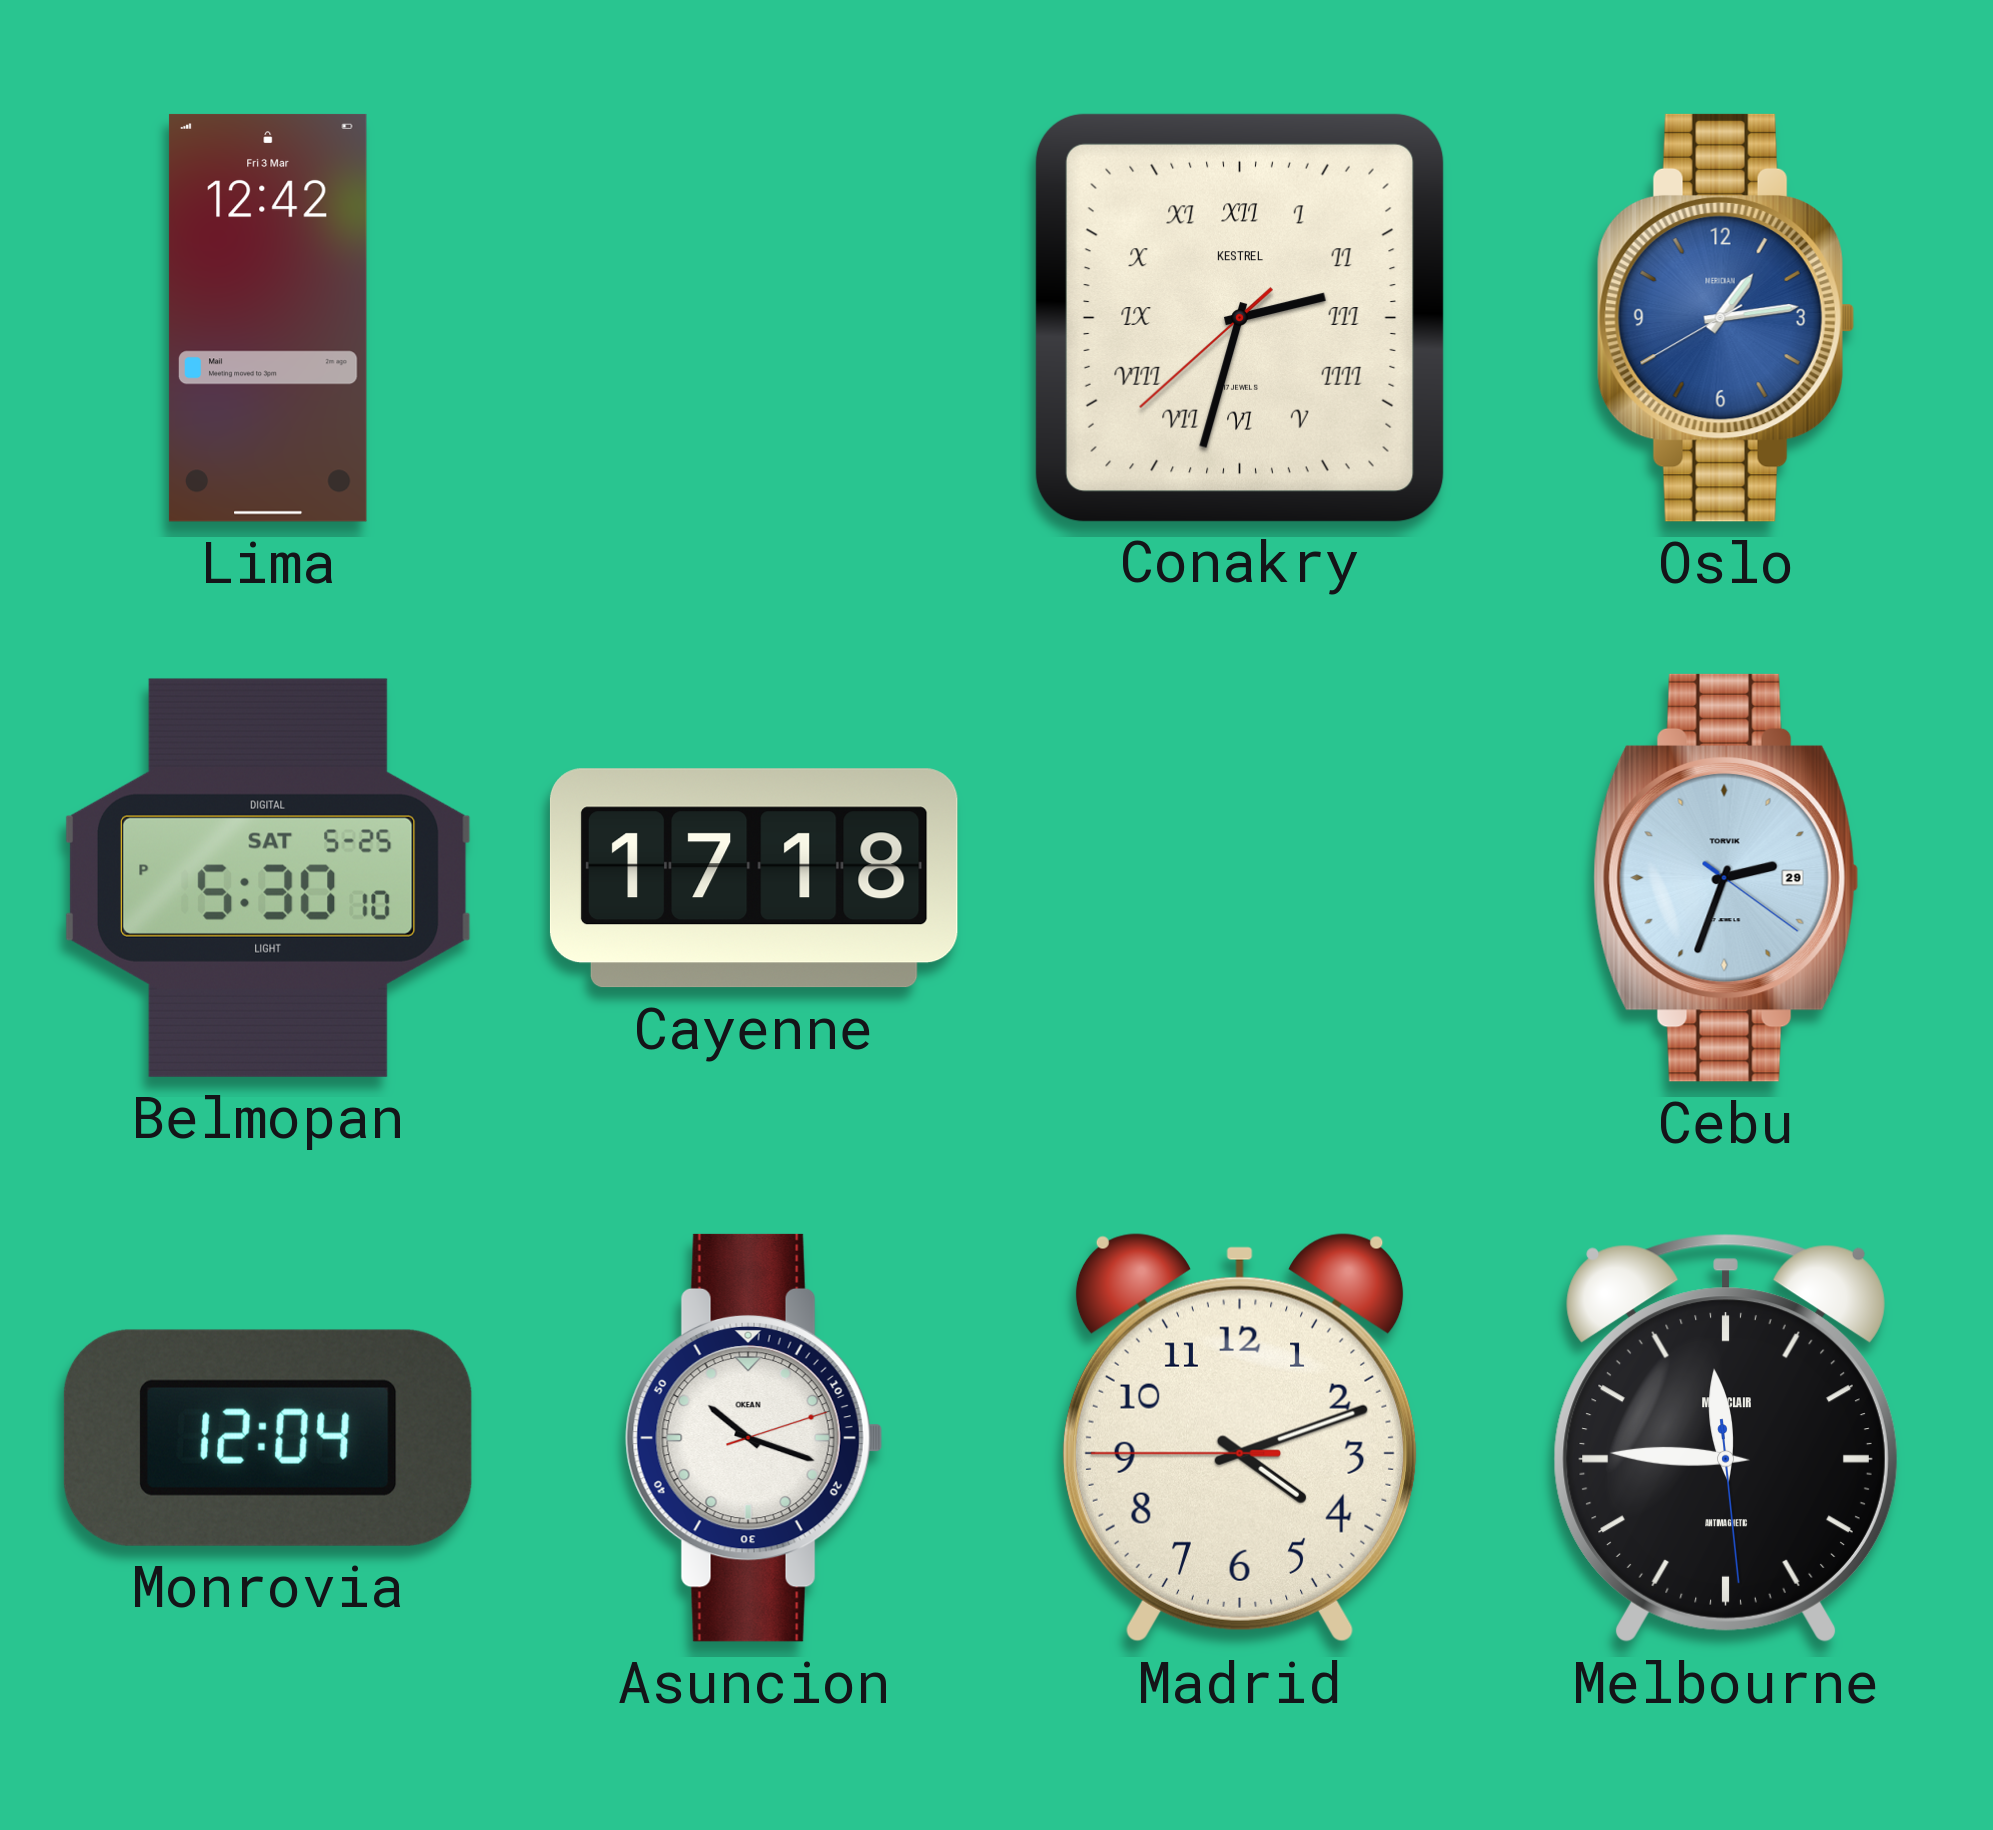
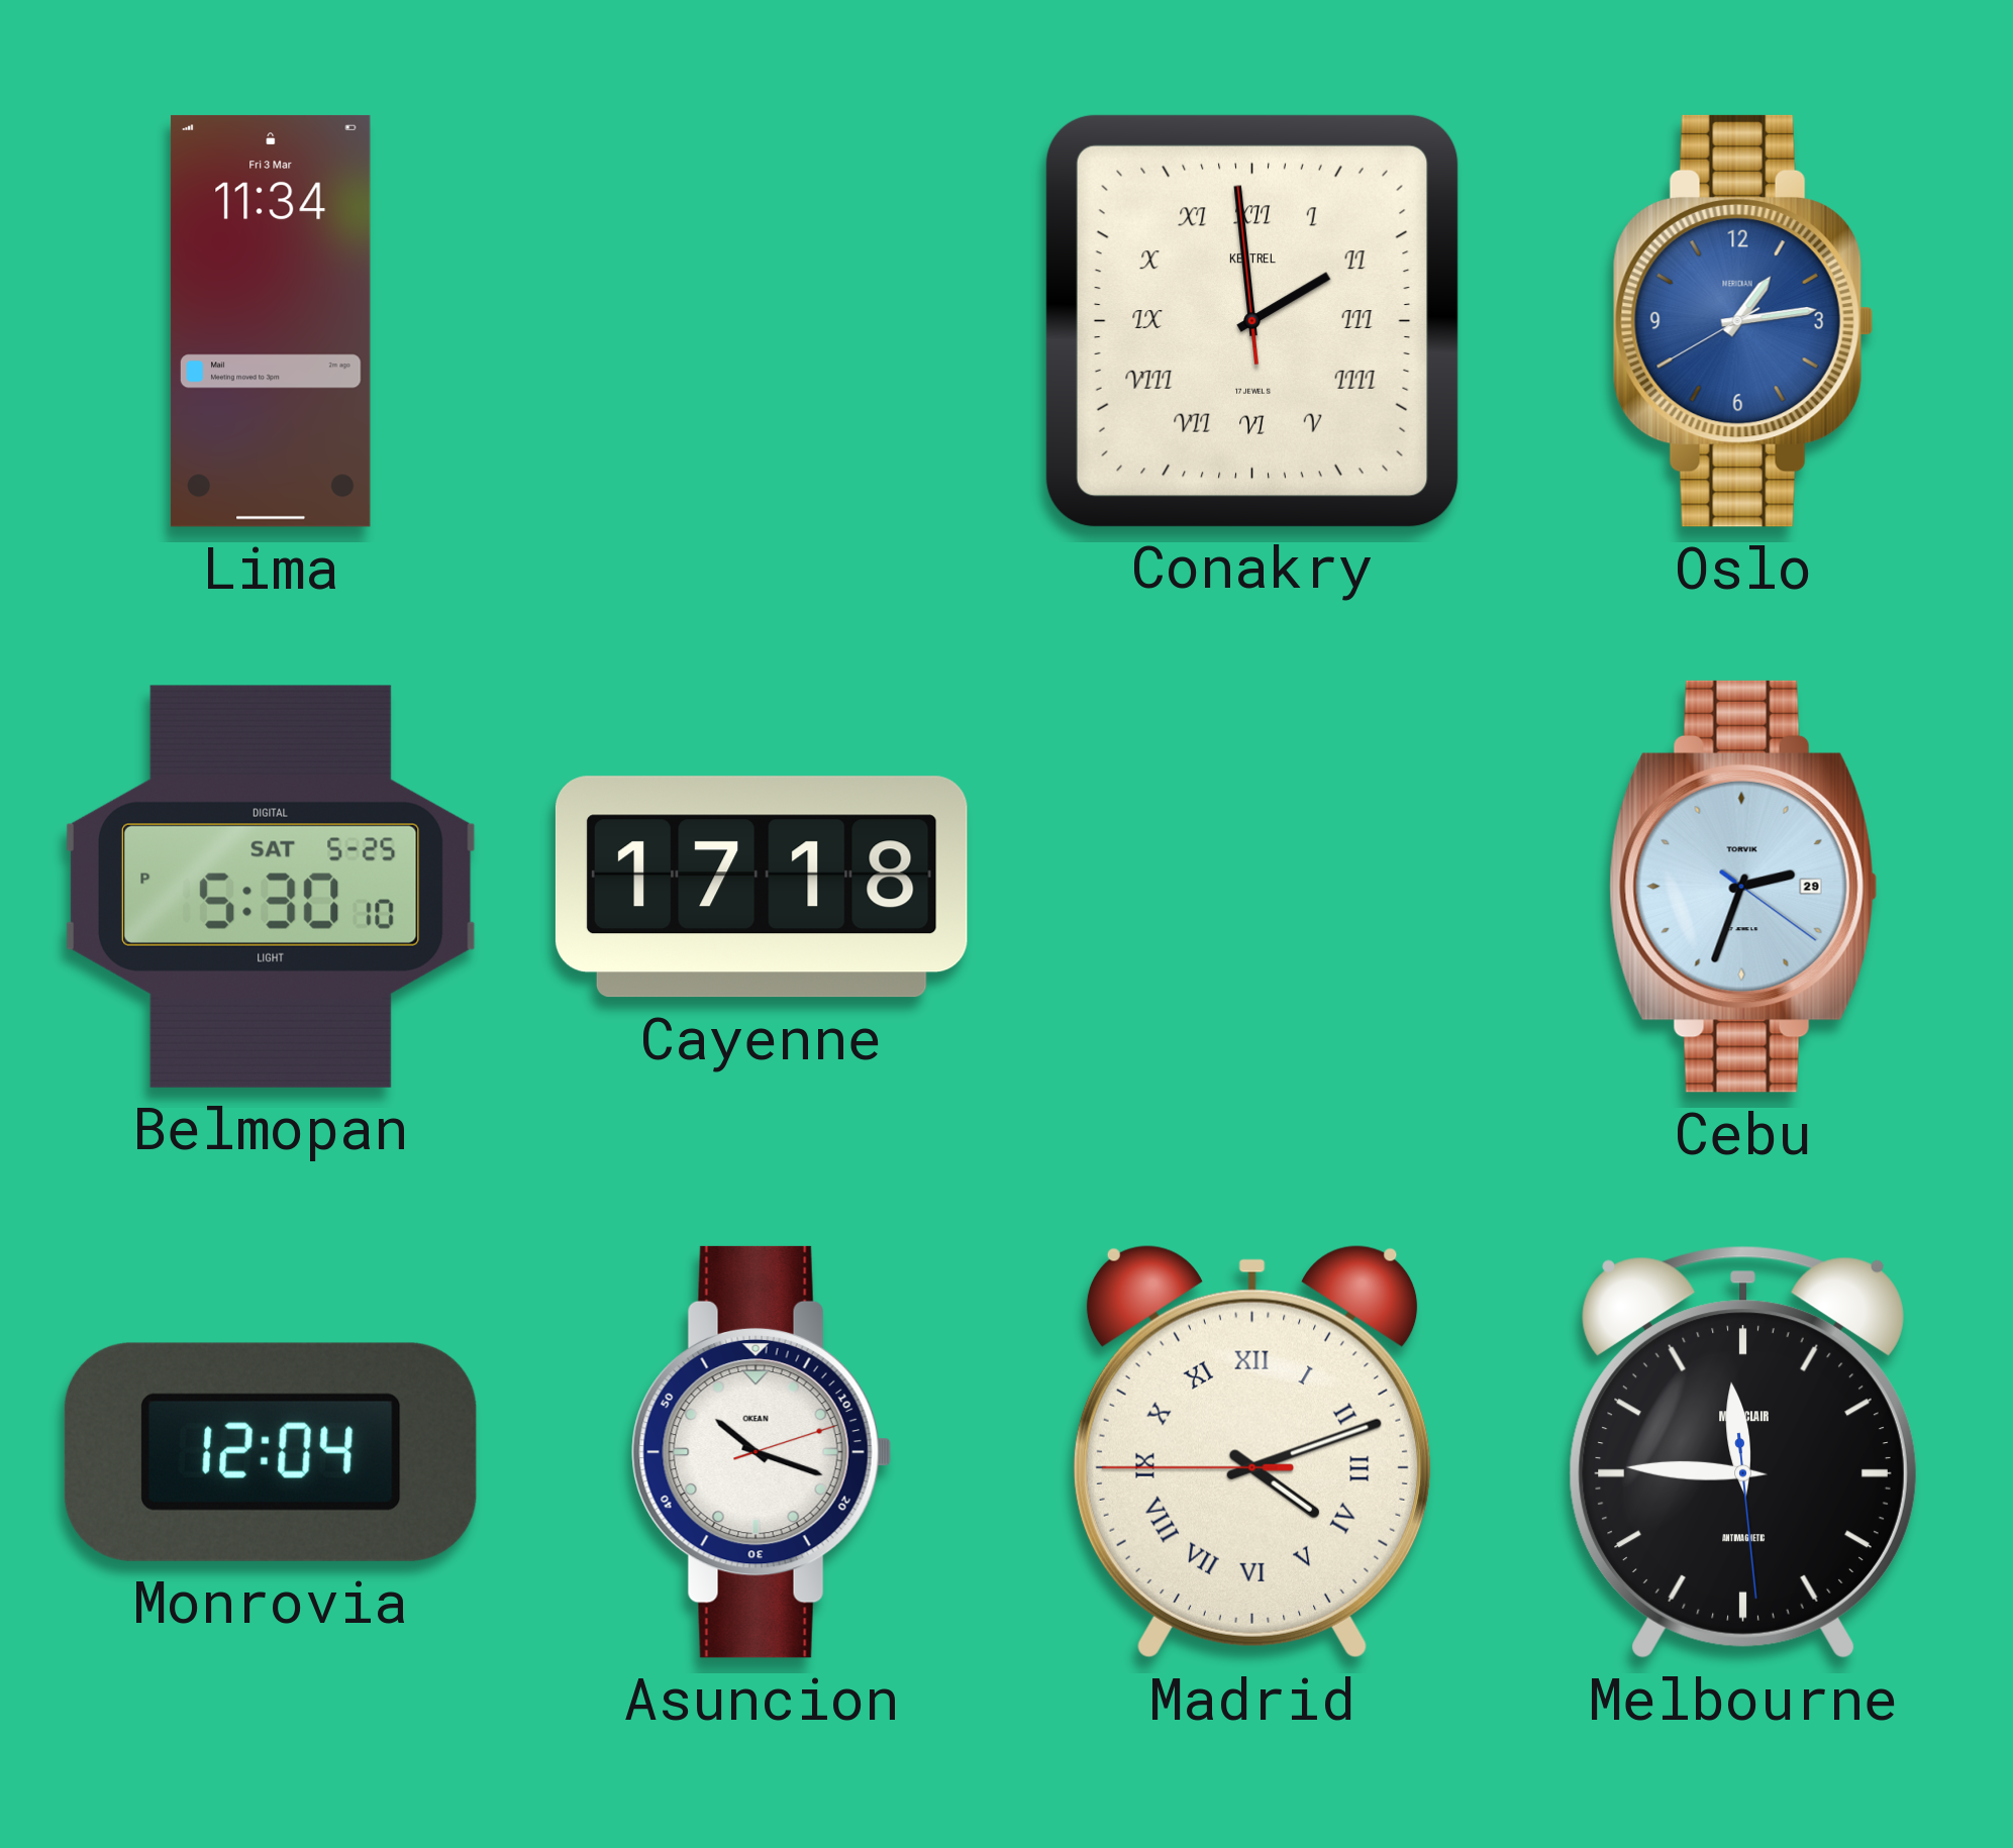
Lima: 12:42 -> 11:34 (271, 321)
Conakry: 2:32 -> 1:58 (1252, 321)
Madrid numerals: Arabic -> Roman (1252, 1452)
